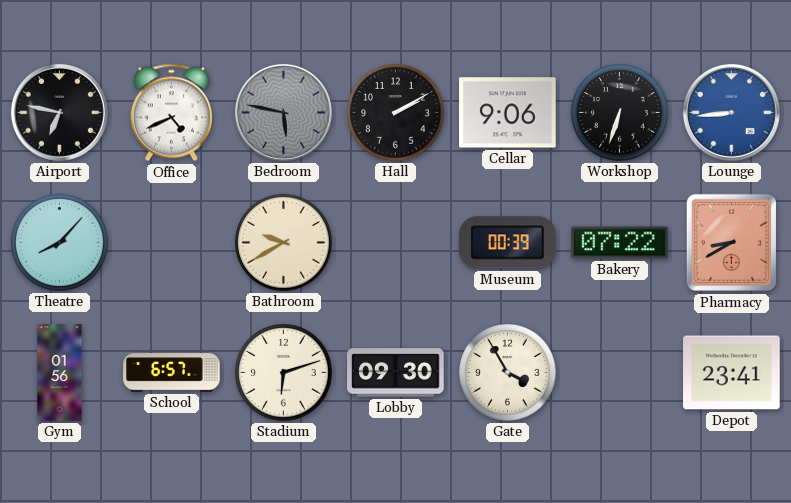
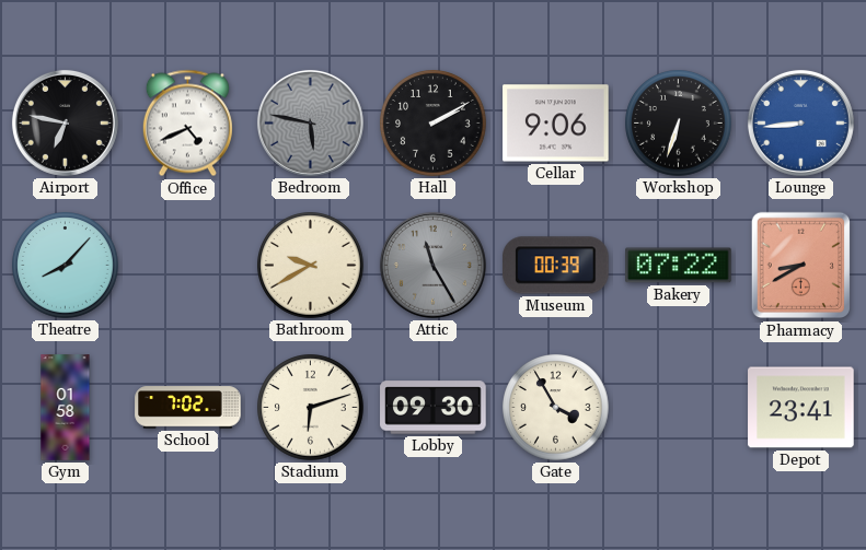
Attic: none -> 11:25 (432, 265)
Gym: 01:56 -> 01:58 (66, 408)
School: 6:57 -> 7:02 (188, 408)
